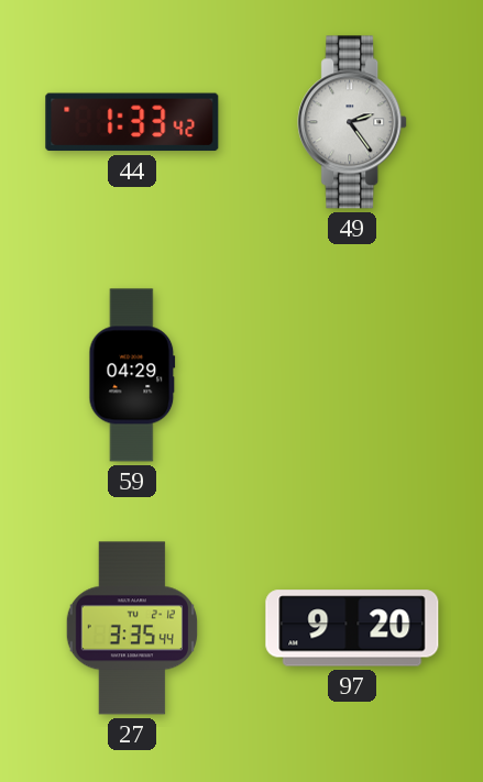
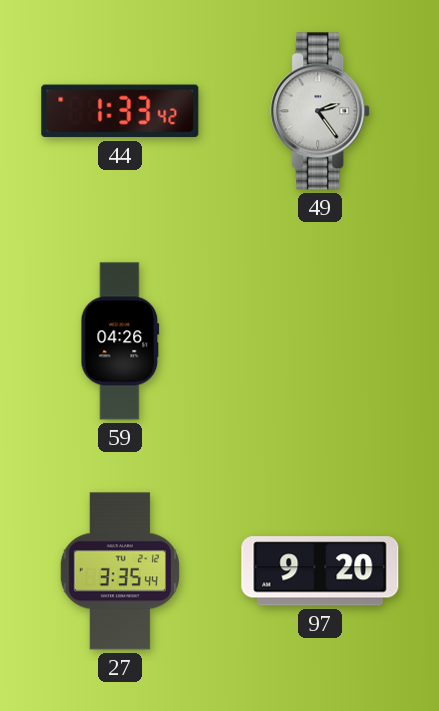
59: 04:29 -> 04:26 (120, 341)
